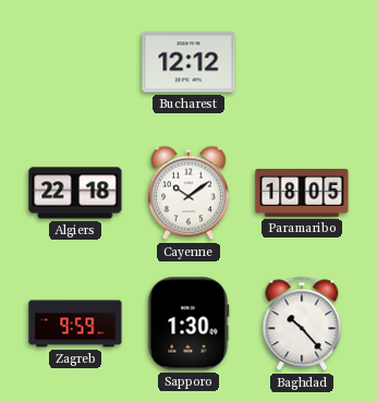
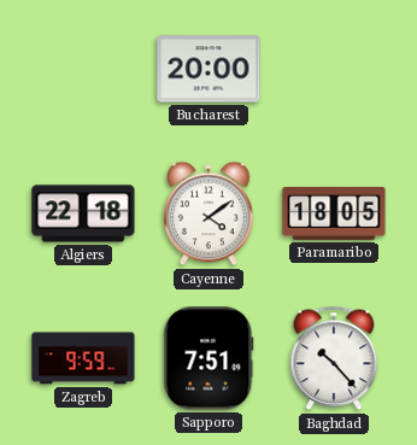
Bucharest: 12:12 -> 20:00 (208, 69)
Cayenne: 10:09 -> 4:09 (208, 213)
Sapporo: 1:30 -> 7:51 (208, 358)
